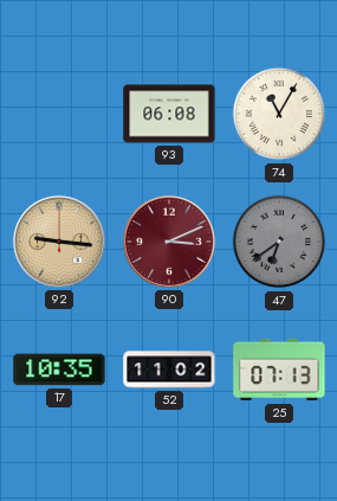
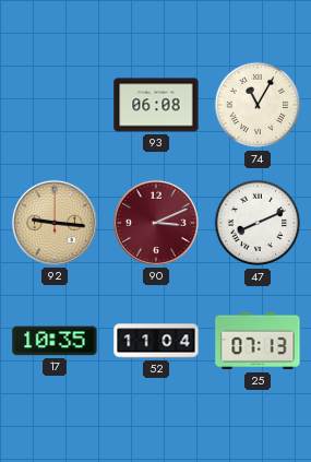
47: 6:39 -> 8:11 (258, 223)
47 dial: grey -> white (258, 223)
52: 11:02 -> 11:04 (156, 341)
